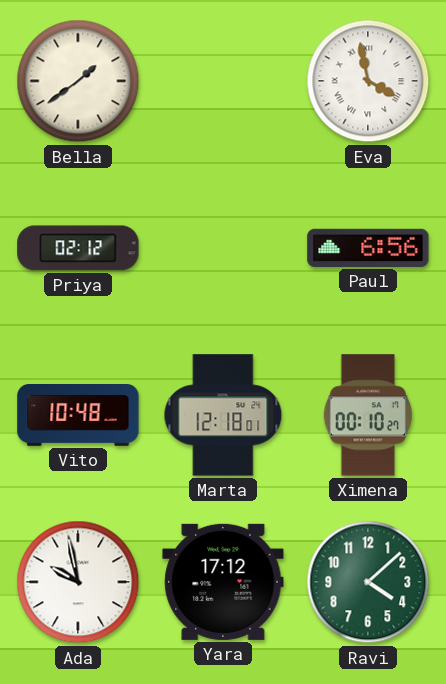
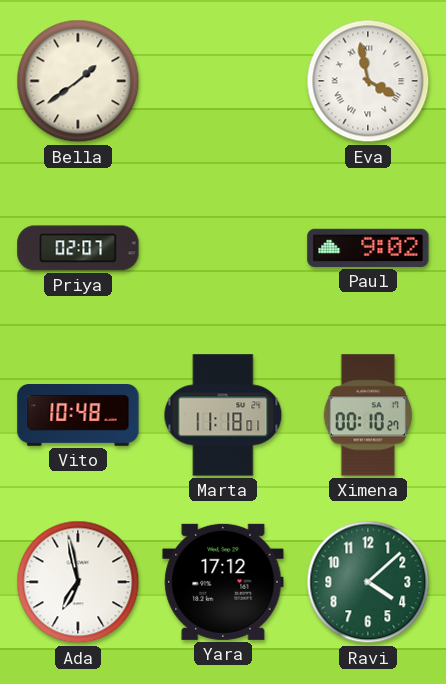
Priya: 02:12 -> 02:07 (78, 248)
Paul: 6:56 -> 9:02 (368, 248)
Marta: 12:18 -> 11:18 (223, 415)
Ada: 9:58 -> 6:58 (78, 582)
